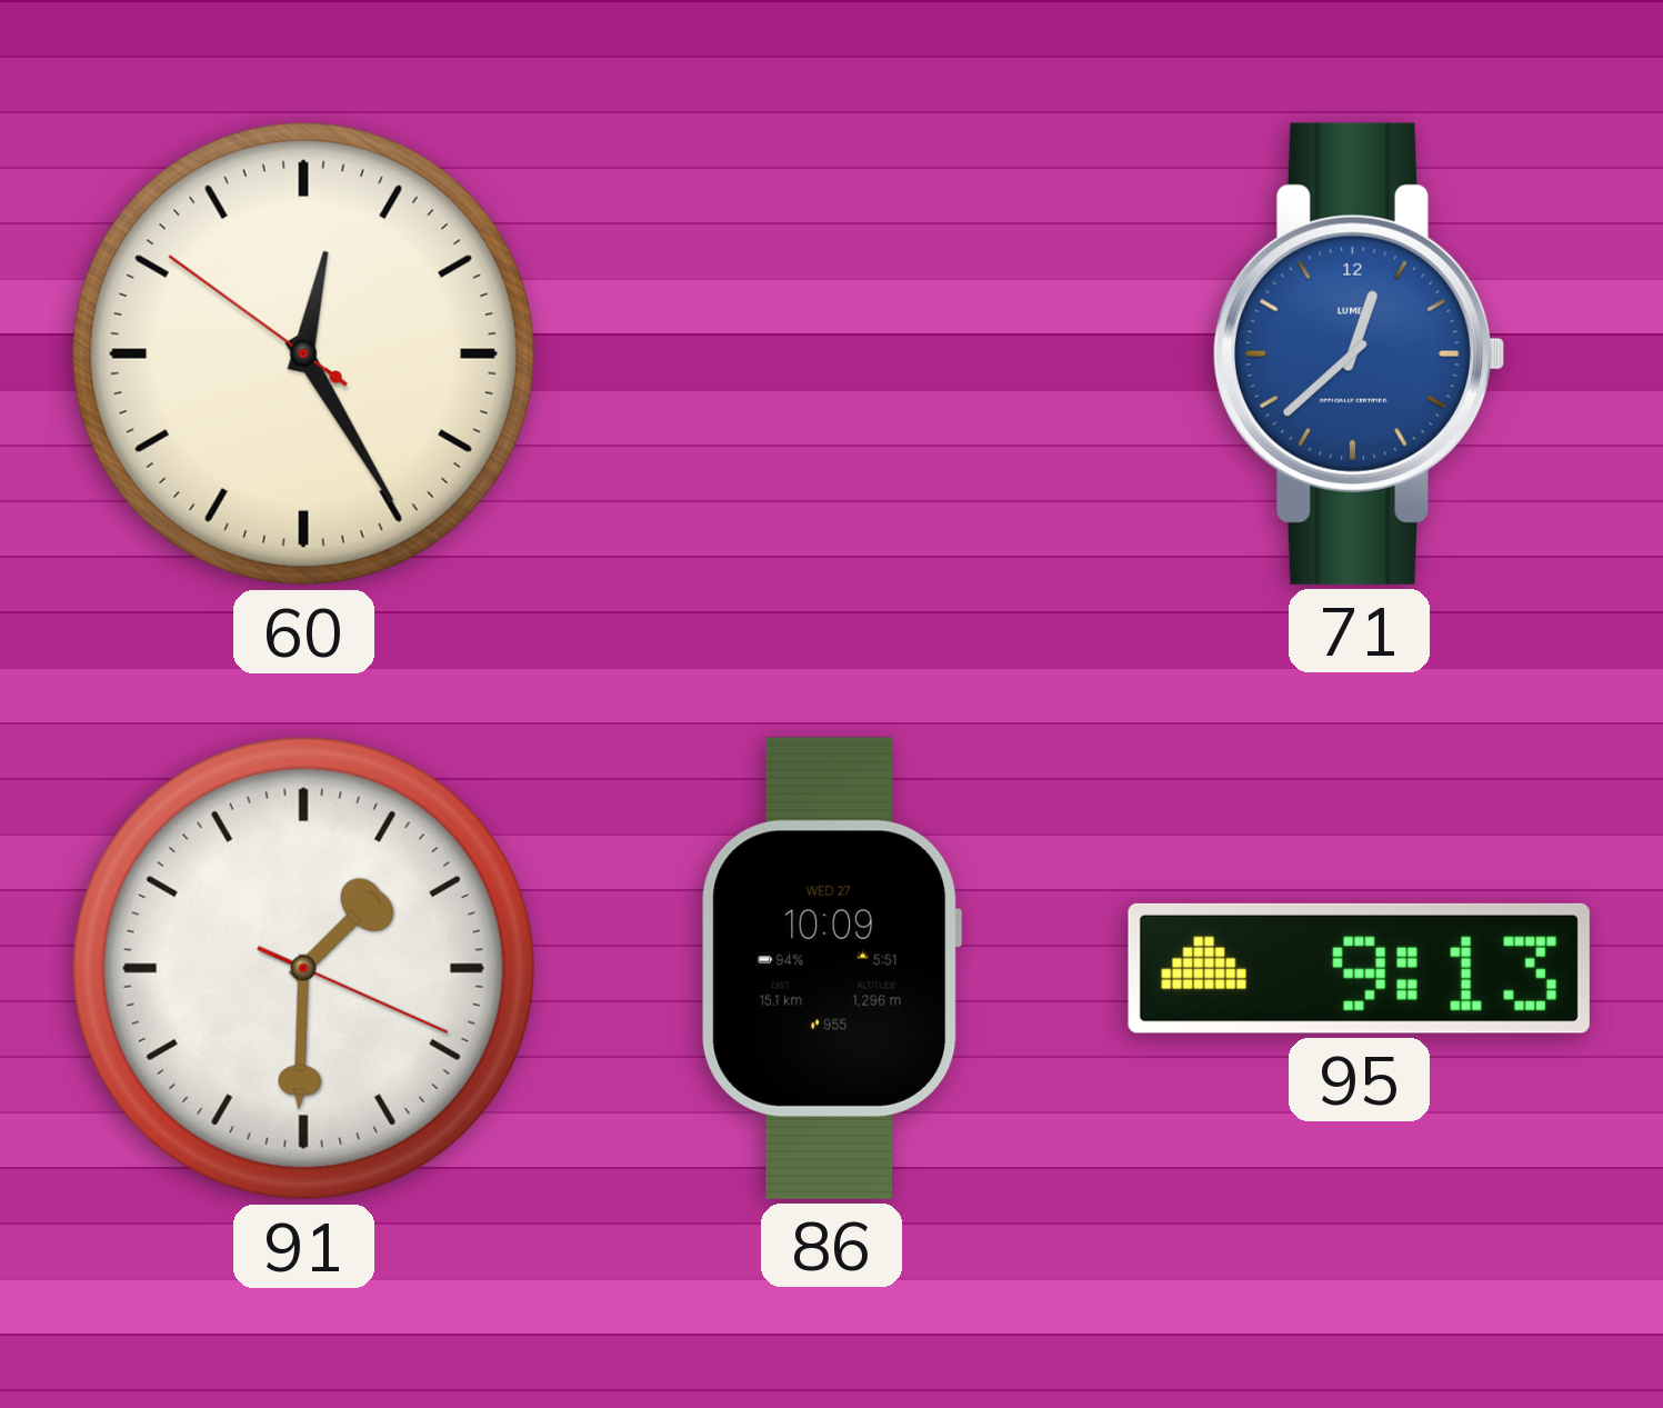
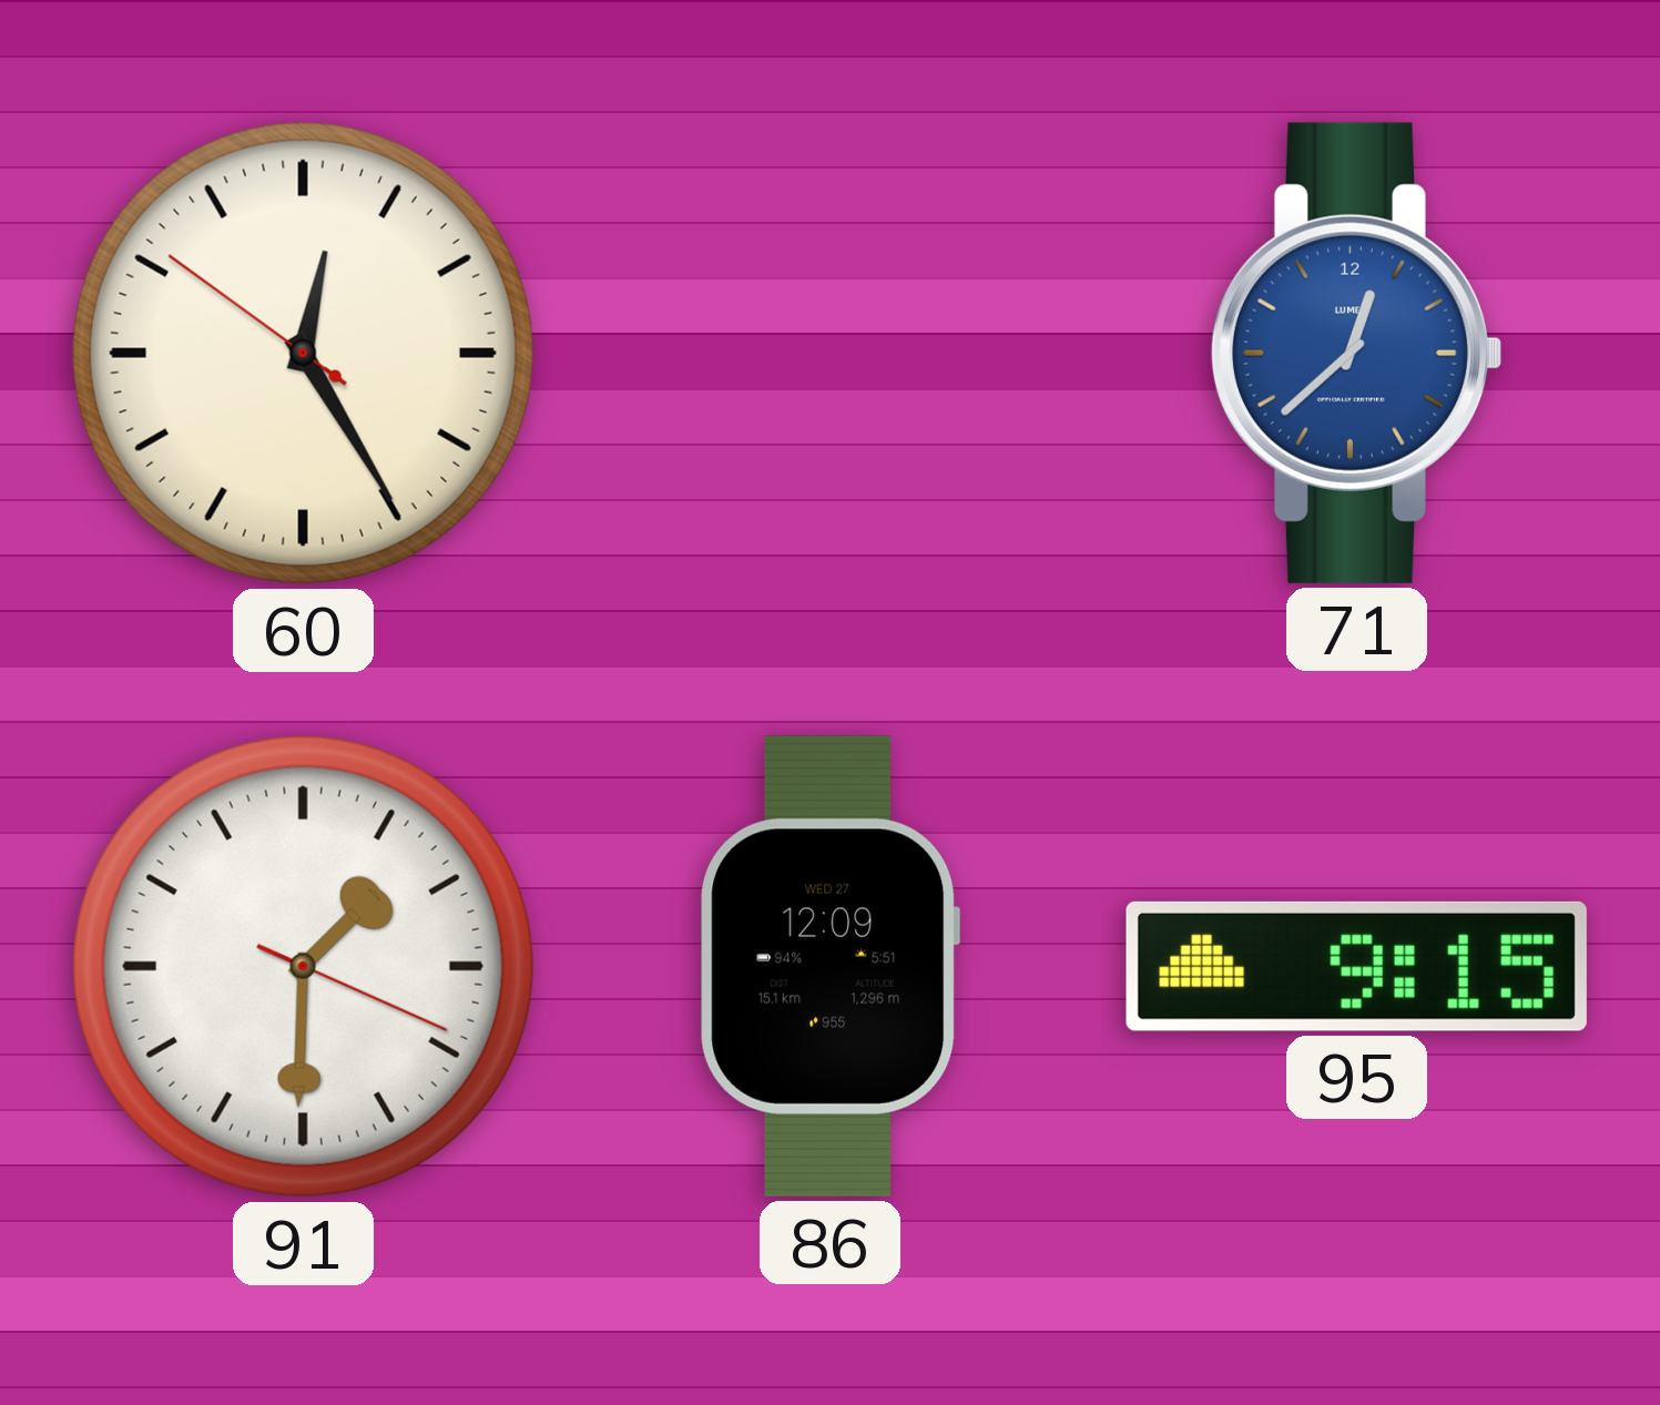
86: 10:09 -> 12:09 (831, 966)
95: 9:13 -> 9:15 (1356, 966)
